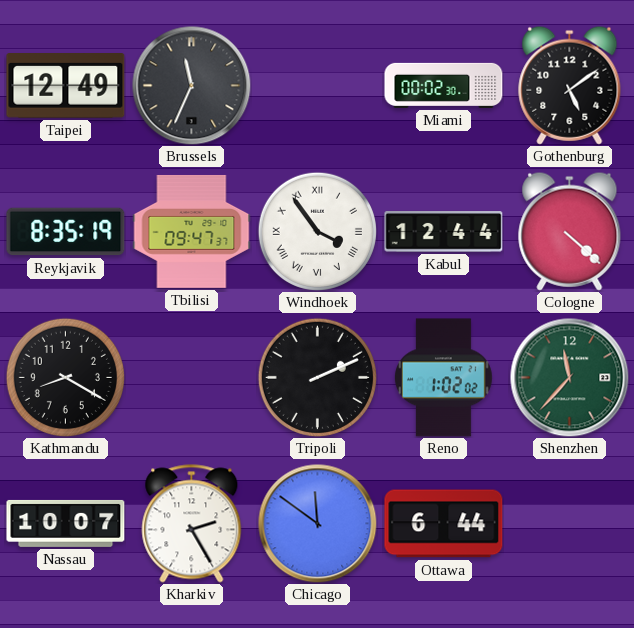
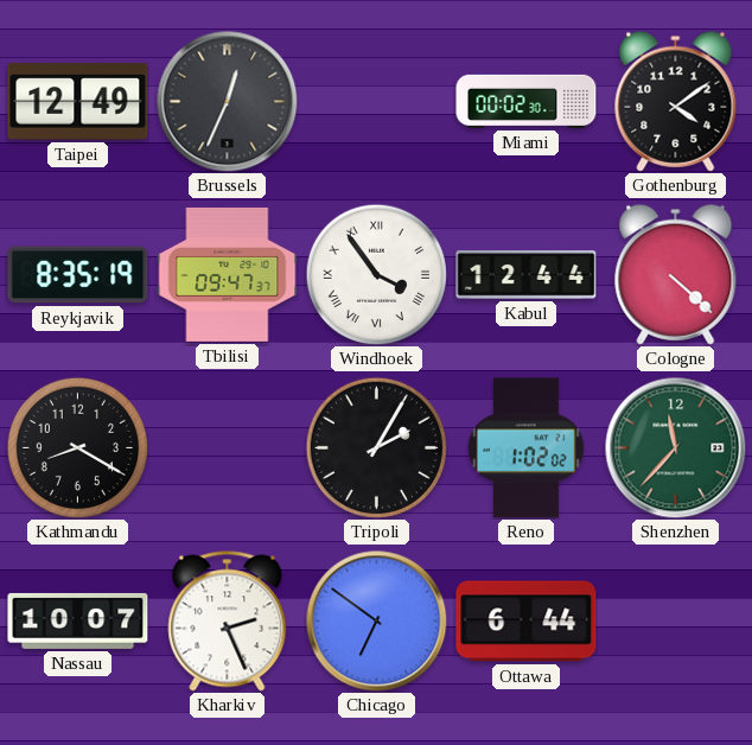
Brussels: 11:34 -> 12:34 (228, 102)
Gothenburg: 5:09 -> 4:09 (676, 101)
Tripoli: 2:11 -> 2:05 (376, 447)
Kharkiv: 2:25 -> 2:26 (228, 622)
Chicago: 11:51 -> 6:51 (377, 622)
